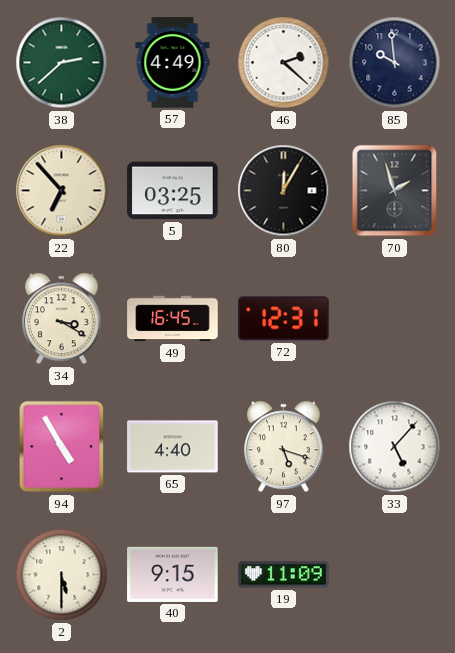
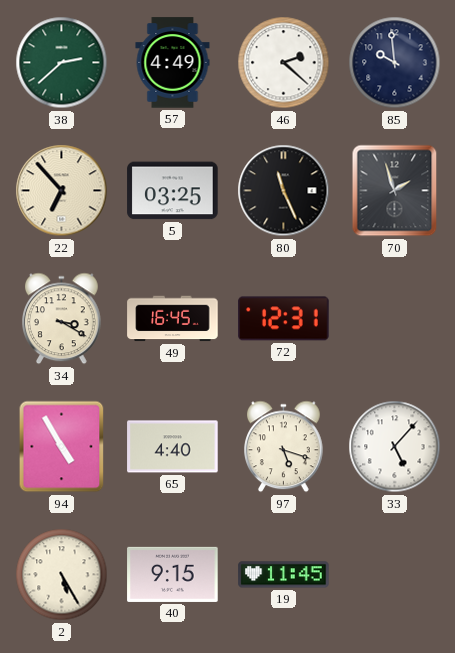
80: 12:05 -> 11:26 (284, 191)
2: 5:30 -> 5:25 (62, 575)
19: 11:09 -> 11:45 (284, 575)
